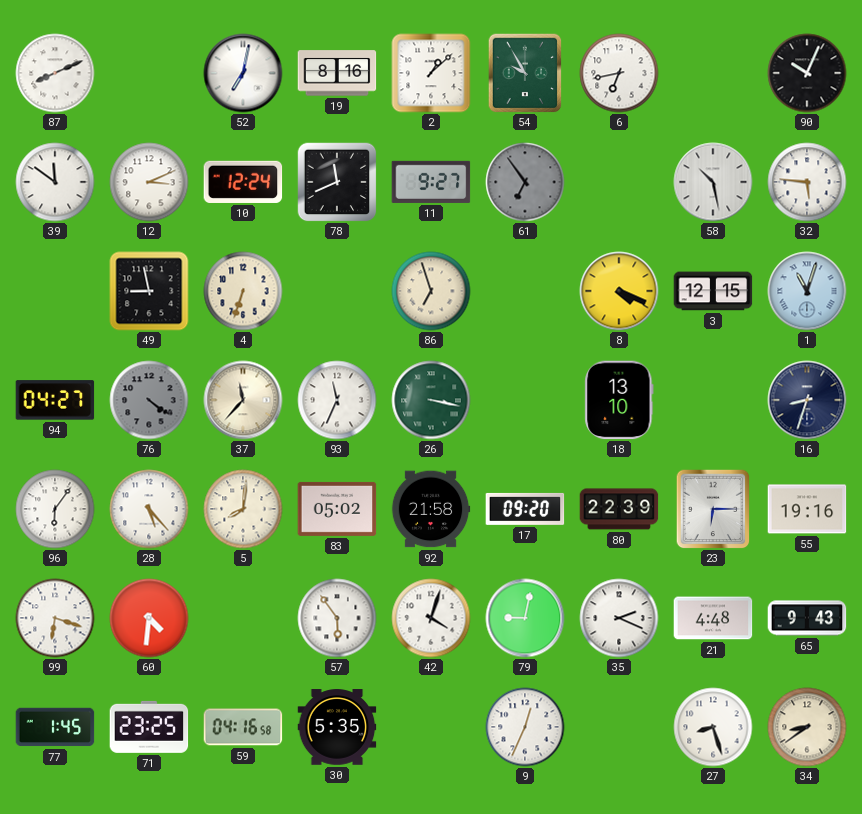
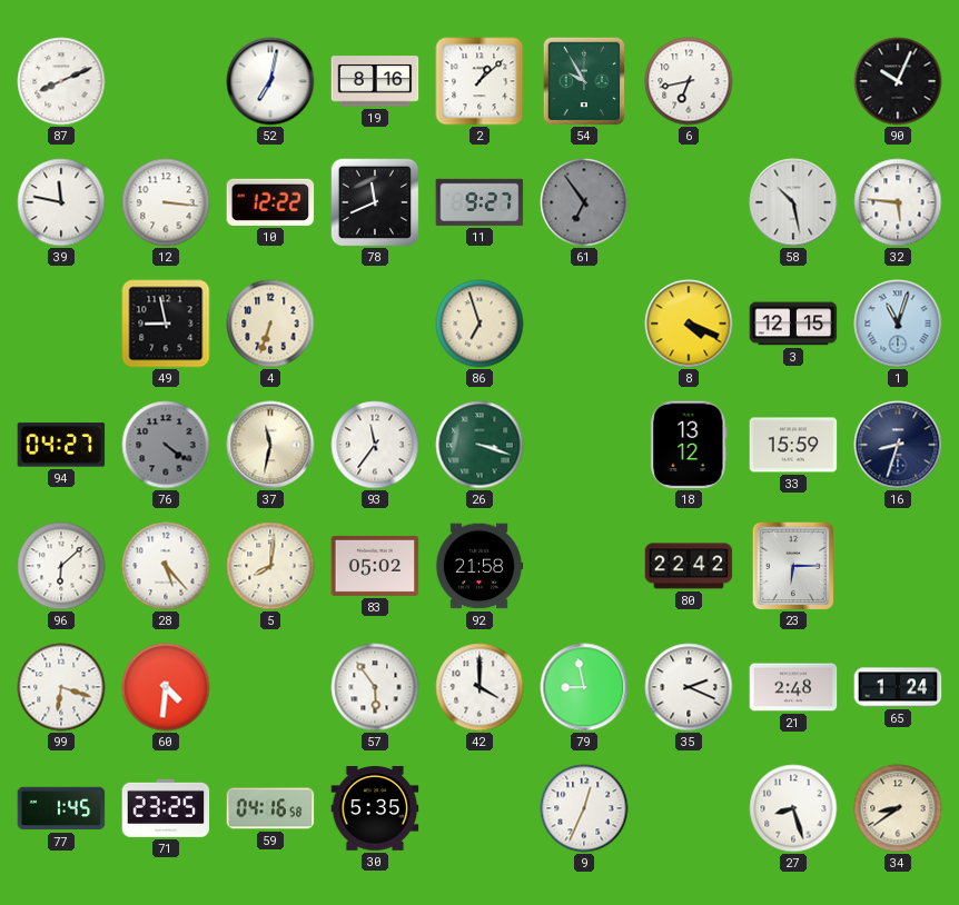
39: 11:51 -> 11:47 (61, 202)
12: 3:11 -> 3:16 (166, 202)
10: 12:24 -> 12:22 (270, 202)
37: 11:37 -> 11:32 (270, 445)
93: 11:34 -> 11:36 (375, 445)
26: 3:17 -> 3:18 (480, 445)
18: 13:10 -> 13:12 (689, 445)
33: none -> 15:59 (793, 445)
96: 6:06 -> 6:08 (61, 566)
17: 09:20 -> none (525, 509)
80: 22:39 -> 22:42 (689, 566)
55: 19:16 -> none (807, 509)
42: 4:03 -> 4:00 (480, 687)
79: 9:02 -> 8:58 (584, 687)
21: 4:48 -> 2:48 (793, 687)
65: 9:43 -> 1:24 (898, 687)
